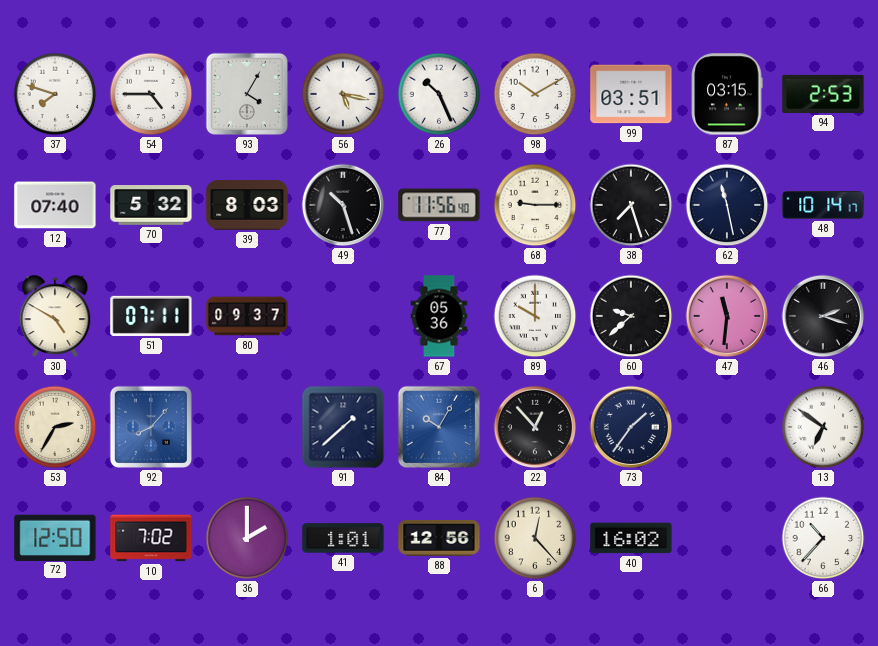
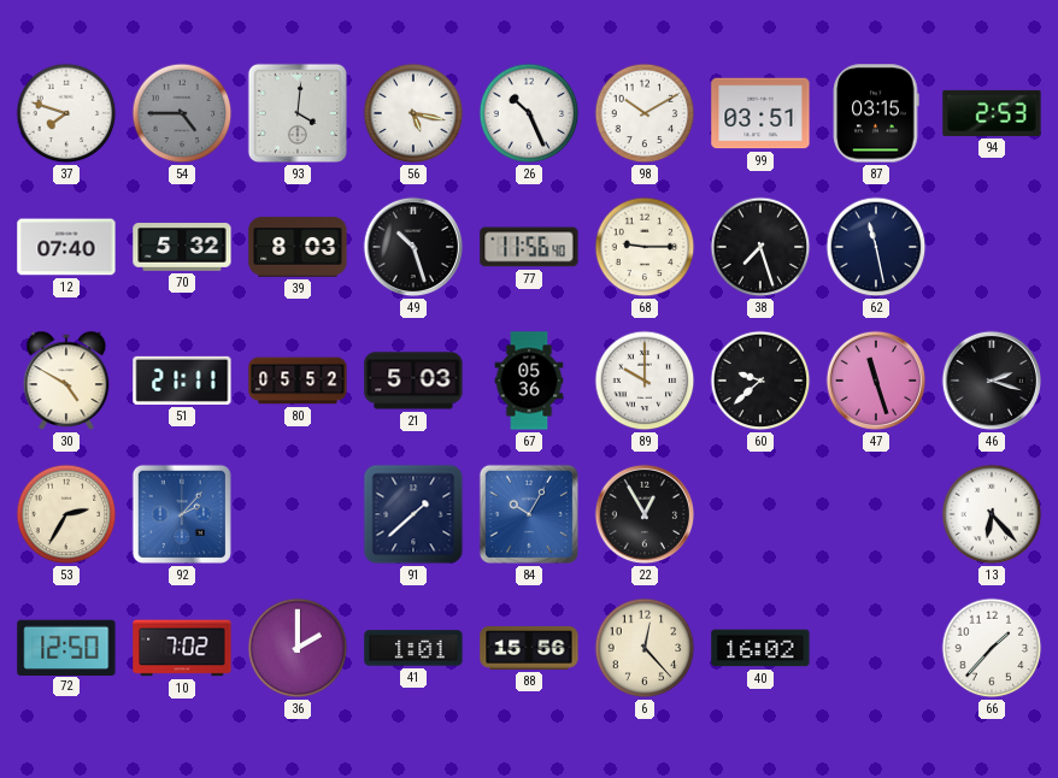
54 dial: white -> grey (182, 113)
93: 4:05 -> 4:01 (298, 113)
48: 10:14 -> none (823, 205)
51: 07:11 -> 21:11 (182, 381)
80: 09:37 -> 05:52 (298, 381)
21: none -> 5:03 (413, 381)
47: 11:31 -> 11:27 (876, 381)
92: 8:07 -> 2:07 (182, 514)
22: 12:53 -> 12:55 (645, 514)
73: 1:36 -> none (631, 427)
13: 6:51 -> 6:23 (992, 514)
88: 12:56 -> 15:56 (529, 648)
66: 10:37 -> 1:37 (992, 648)
